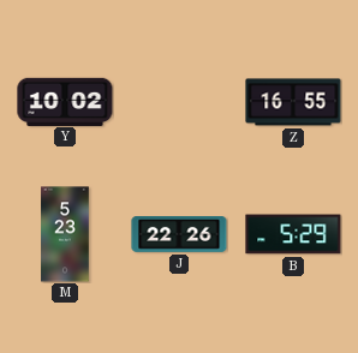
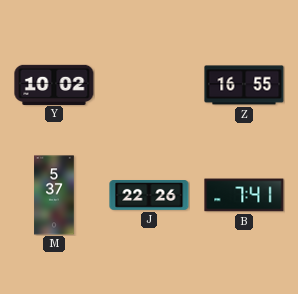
M: 5:23 -> 5:37 (54, 195)
B: 5:29 -> 7:41 (244, 195)
